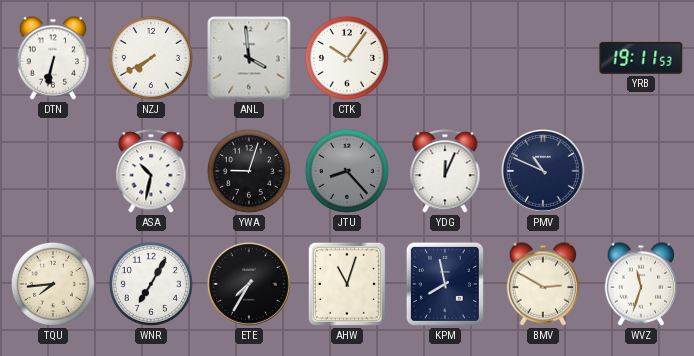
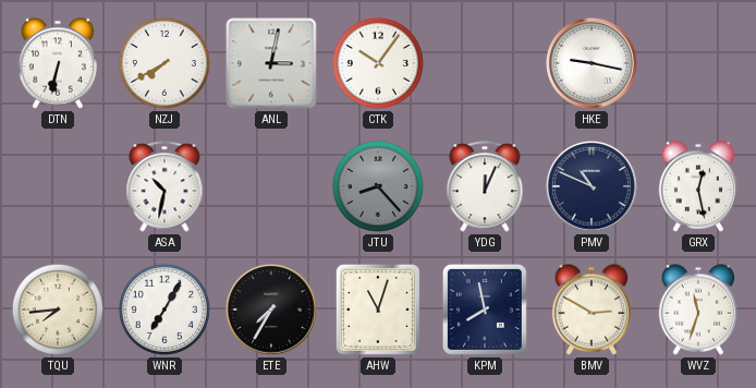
ANL: 3:59 -> 3:02 (271, 63)
HKE: none -> 9:17 (592, 63)
YRB: 19:11 -> none (641, 58)
YWA: 9:03 -> none (249, 171)
GRX: none -> 12:28 (698, 186)
